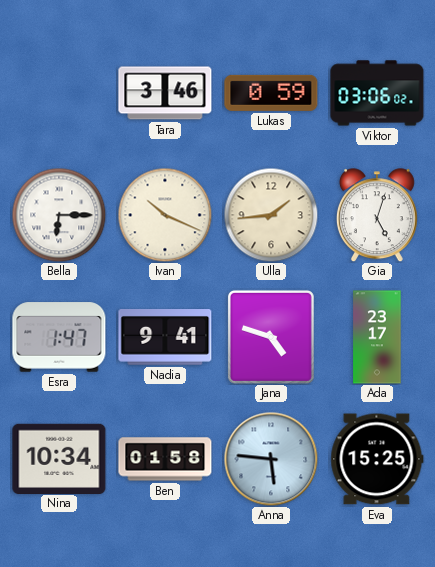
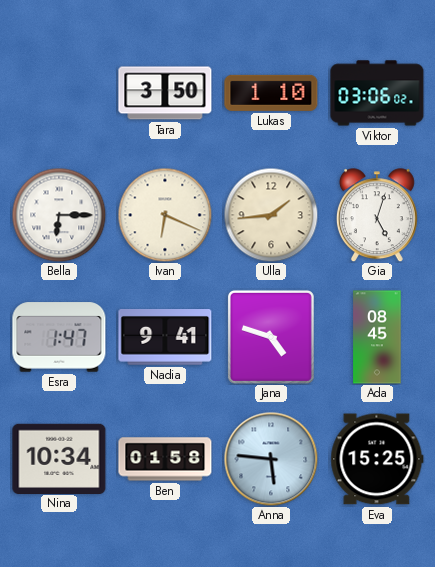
Tara: 3:46 -> 3:50 (165, 93)
Lukas: 0:59 -> 1:10 (271, 93)
Ivan: 10:19 -> 6:19 (165, 215)
Ada: 23:17 -> 08:45 (377, 337)
